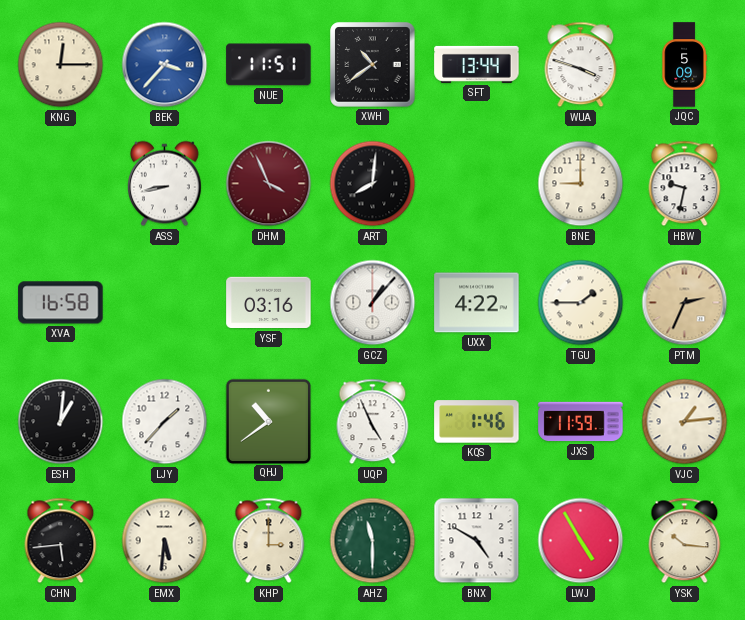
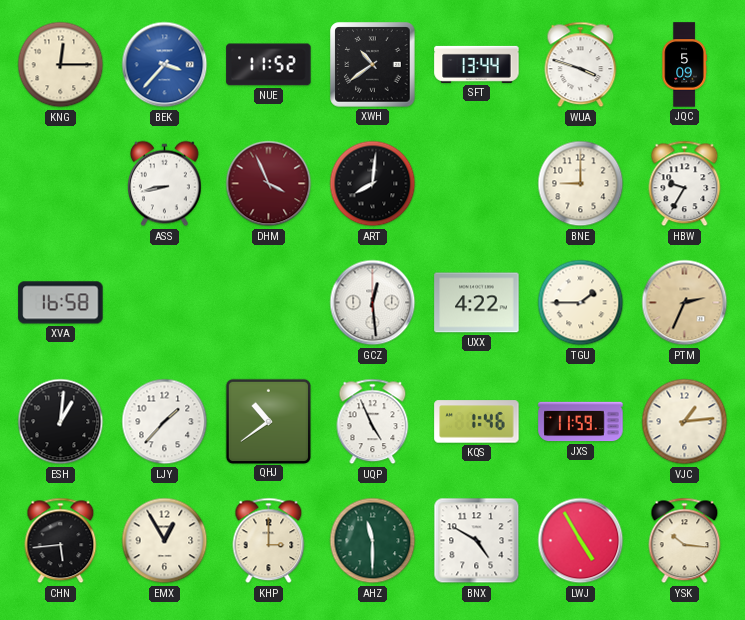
NUE: 11:51 -> 11:52 (269, 65)
HBW: 9:32 -> 9:35 (685, 184)
YSF: 03:16 -> none (269, 303)
GCZ: 1:07 -> 12:29 (373, 303)
EMX: 5:31 -> 12:55 (165, 541)
